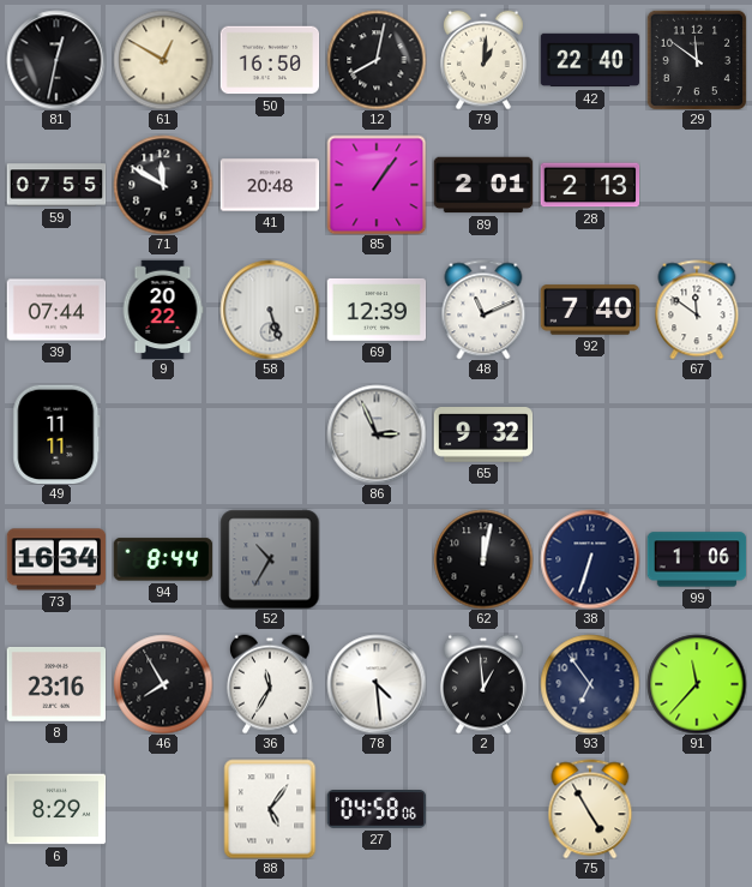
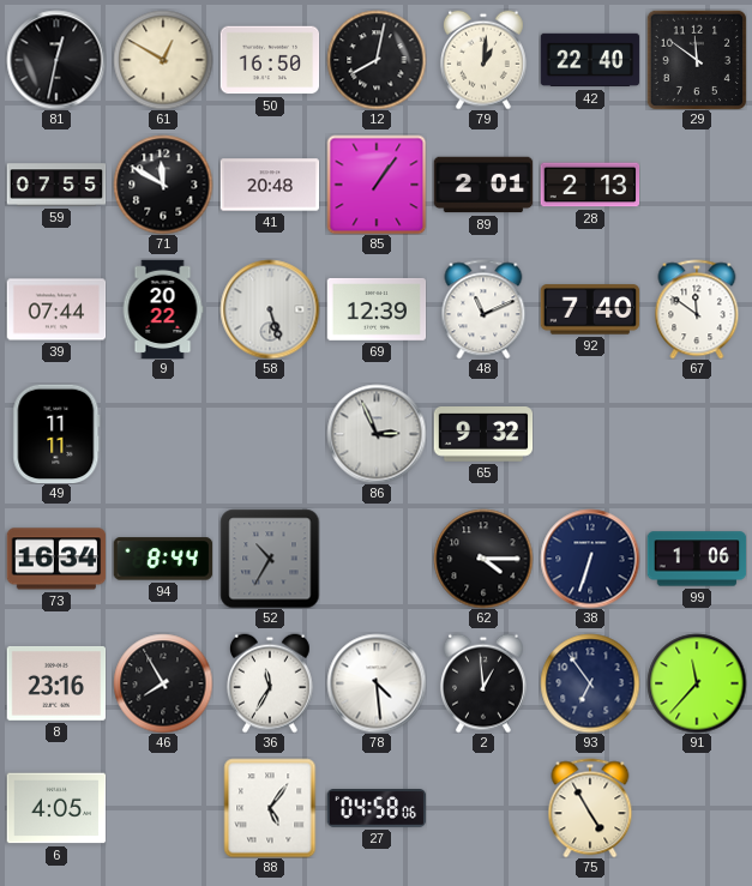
62: 12:02 -> 4:15 (483, 559)
6: 8:29 -> 4:05 (56, 808)
